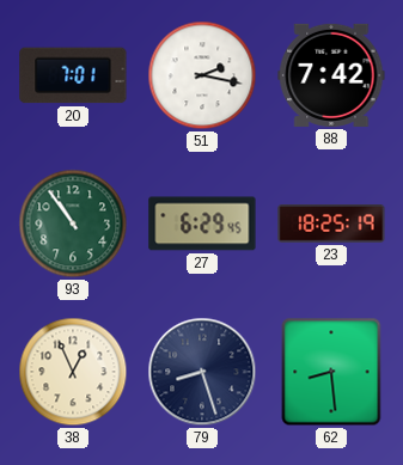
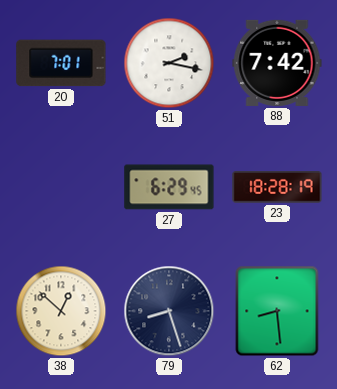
93: 10:54 -> none (73, 224)
23: 18:25 -> 18:28 (277, 187)
38: 12:56 -> 12:52 (61, 311)
